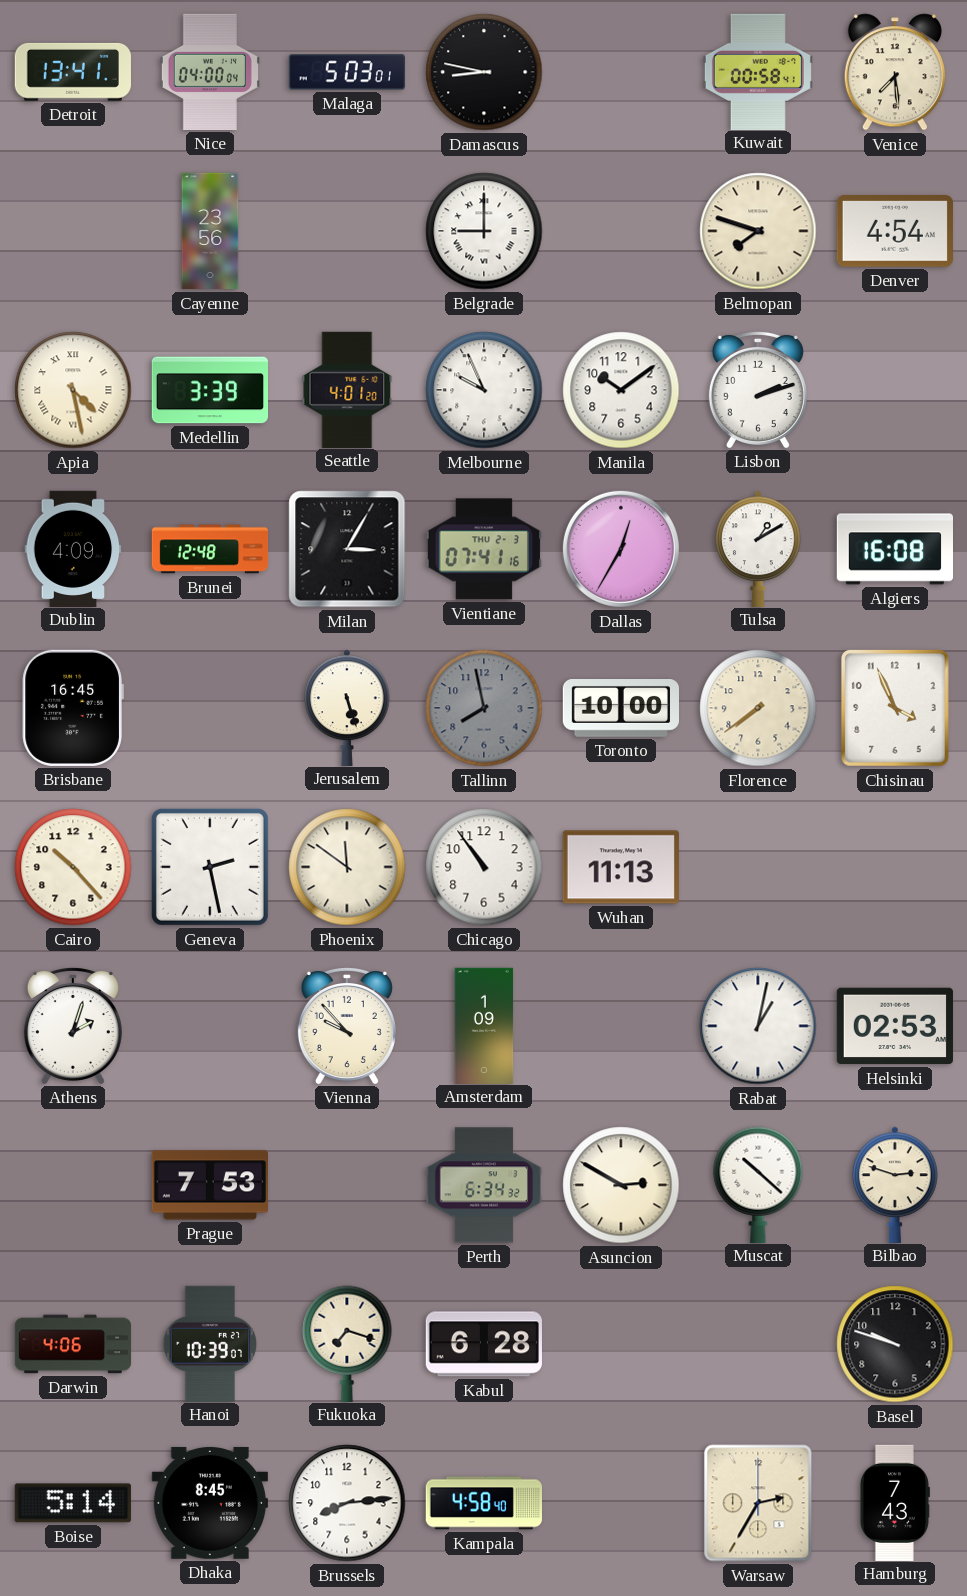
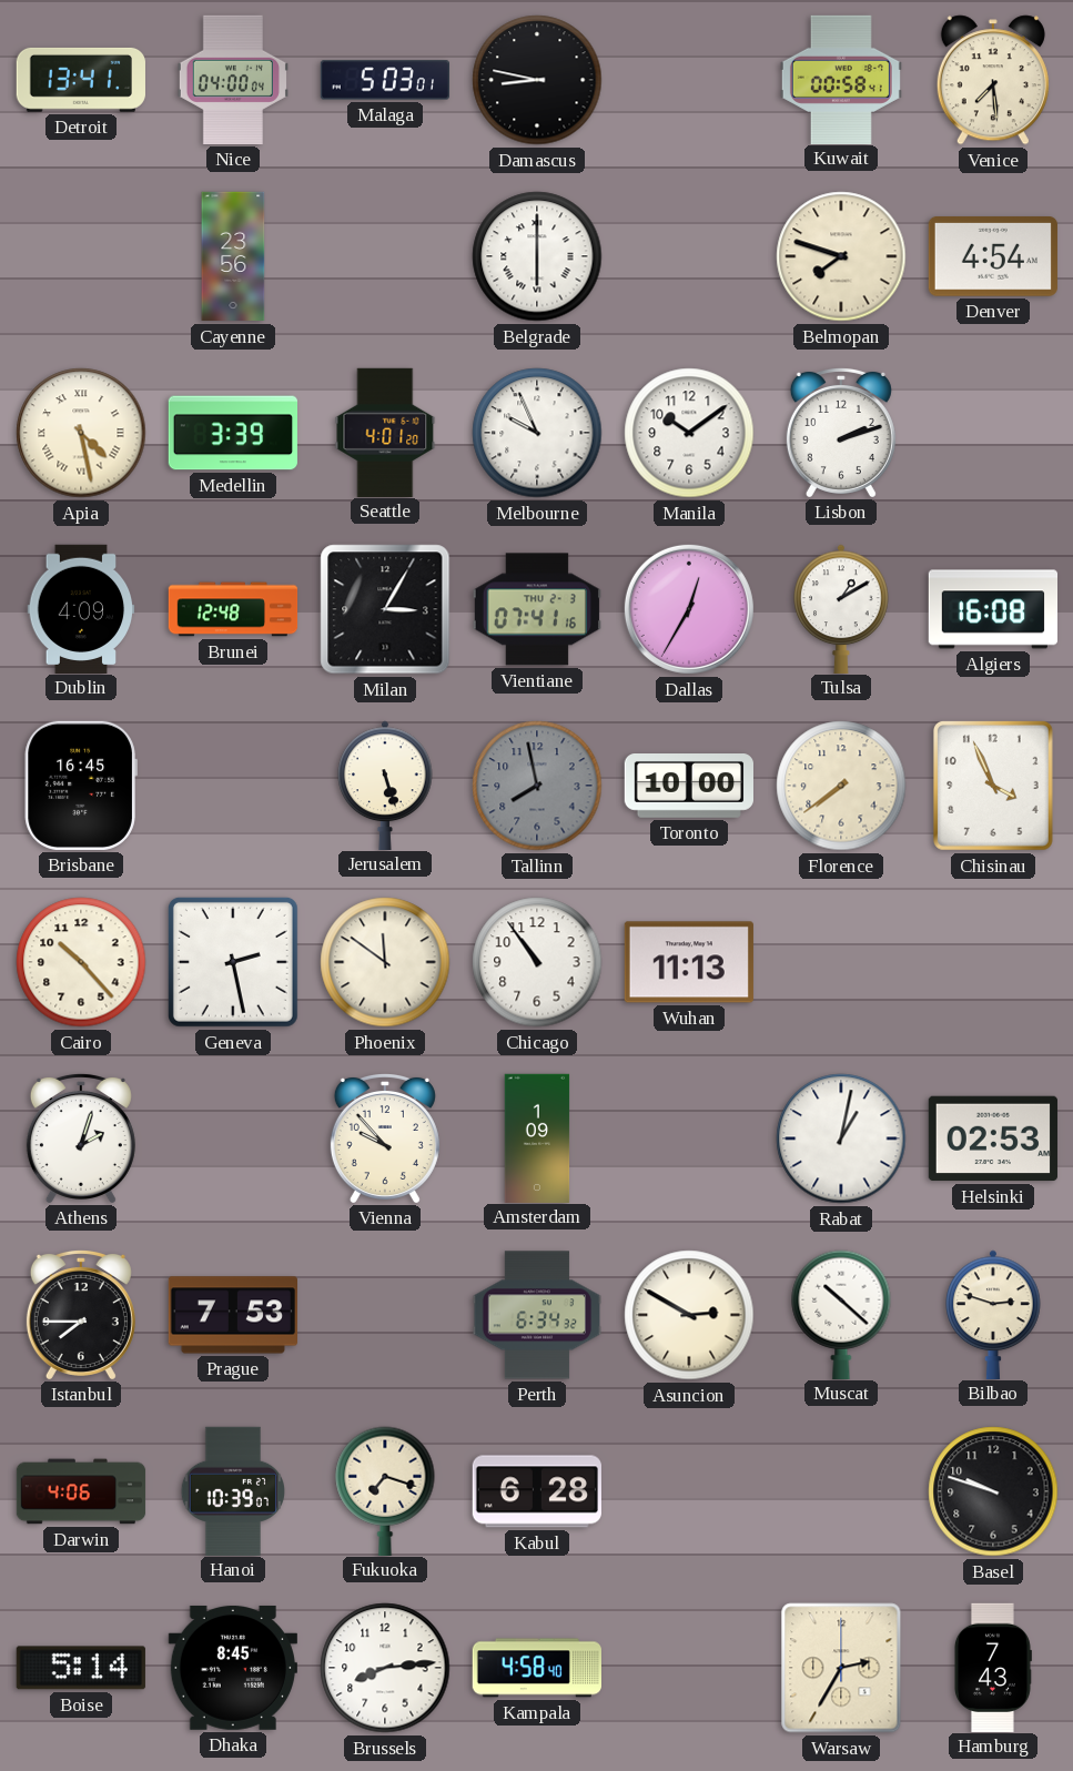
Belgrade: 9:00 -> 6:00 (537, 256)
Istanbul: none -> 7:45 (81, 1314)
